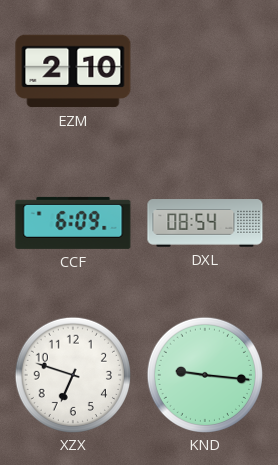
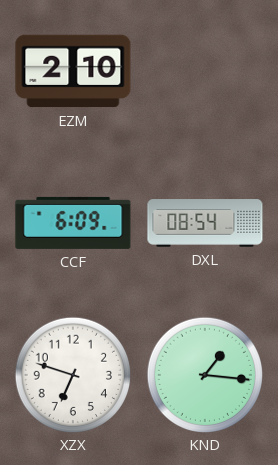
KND: 9:16 -> 1:16 (204, 374)
